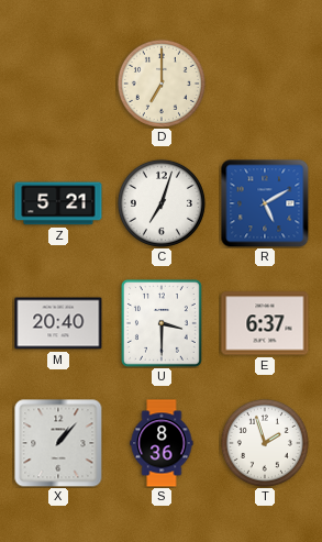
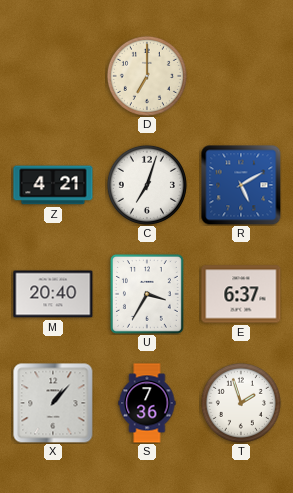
Z: 5:21 -> 4:21 (53, 185)
U: 3:30 -> 3:35 (147, 294)
S: 8:36 -> 7:36 (147, 403)
